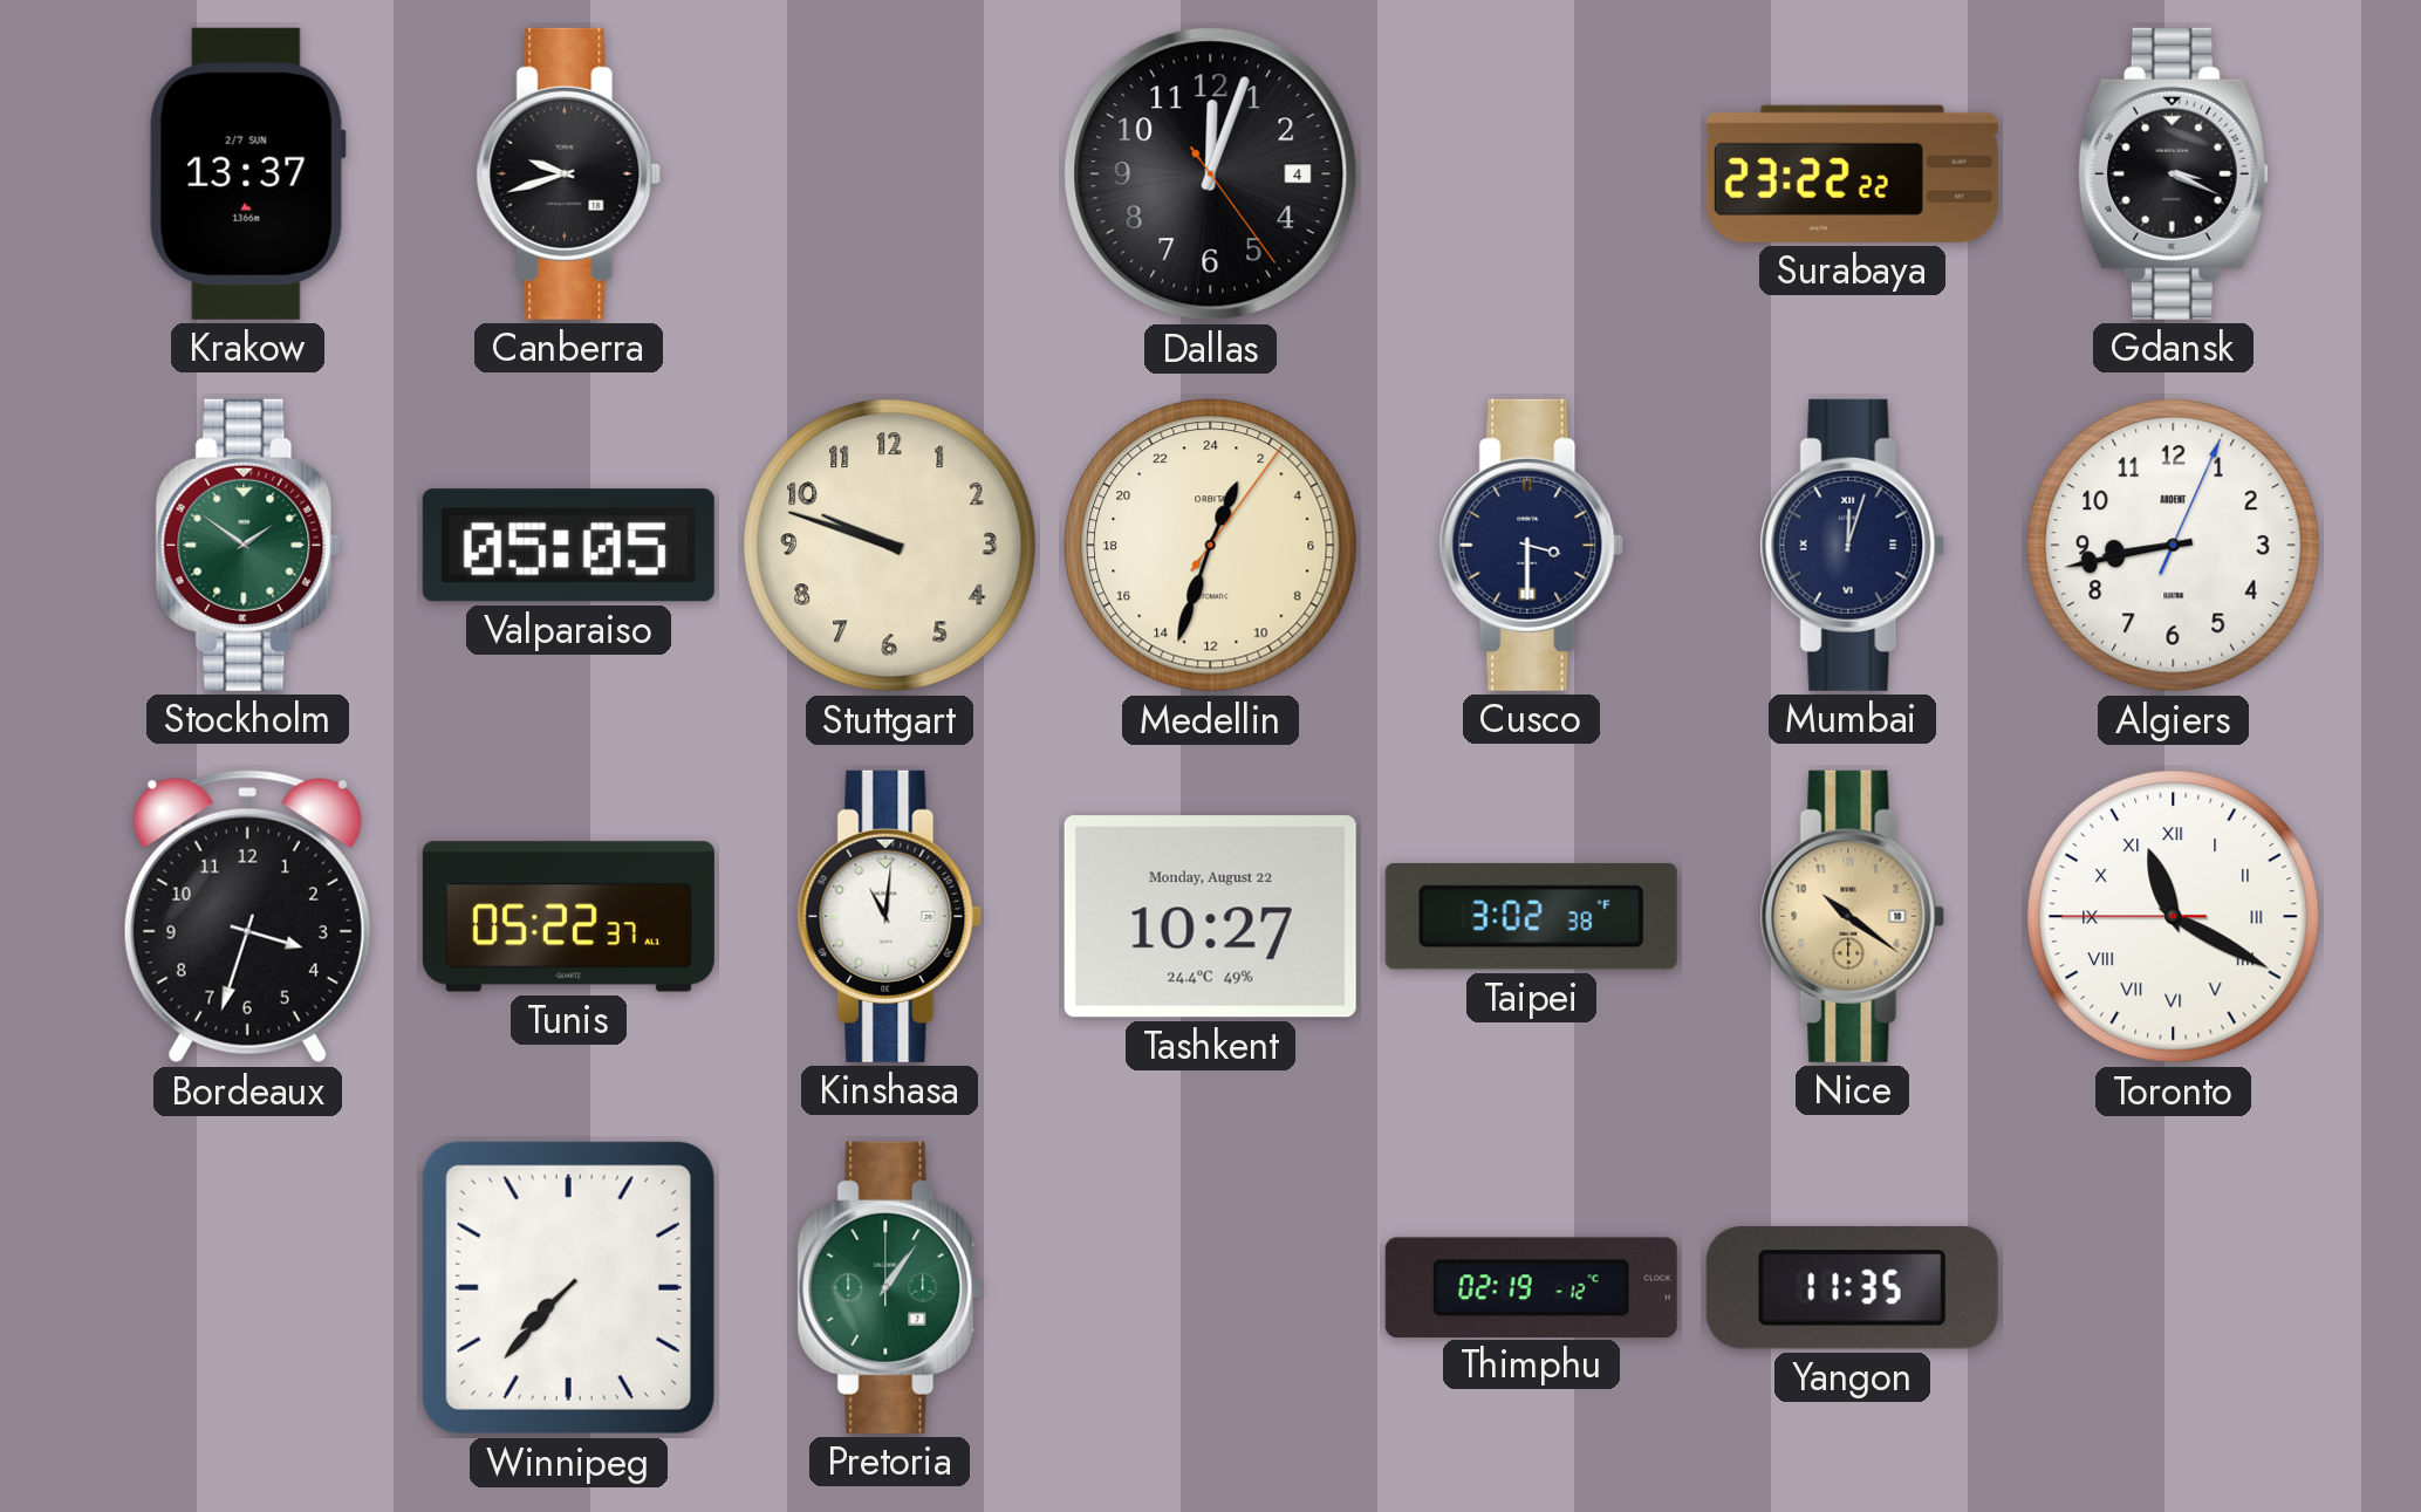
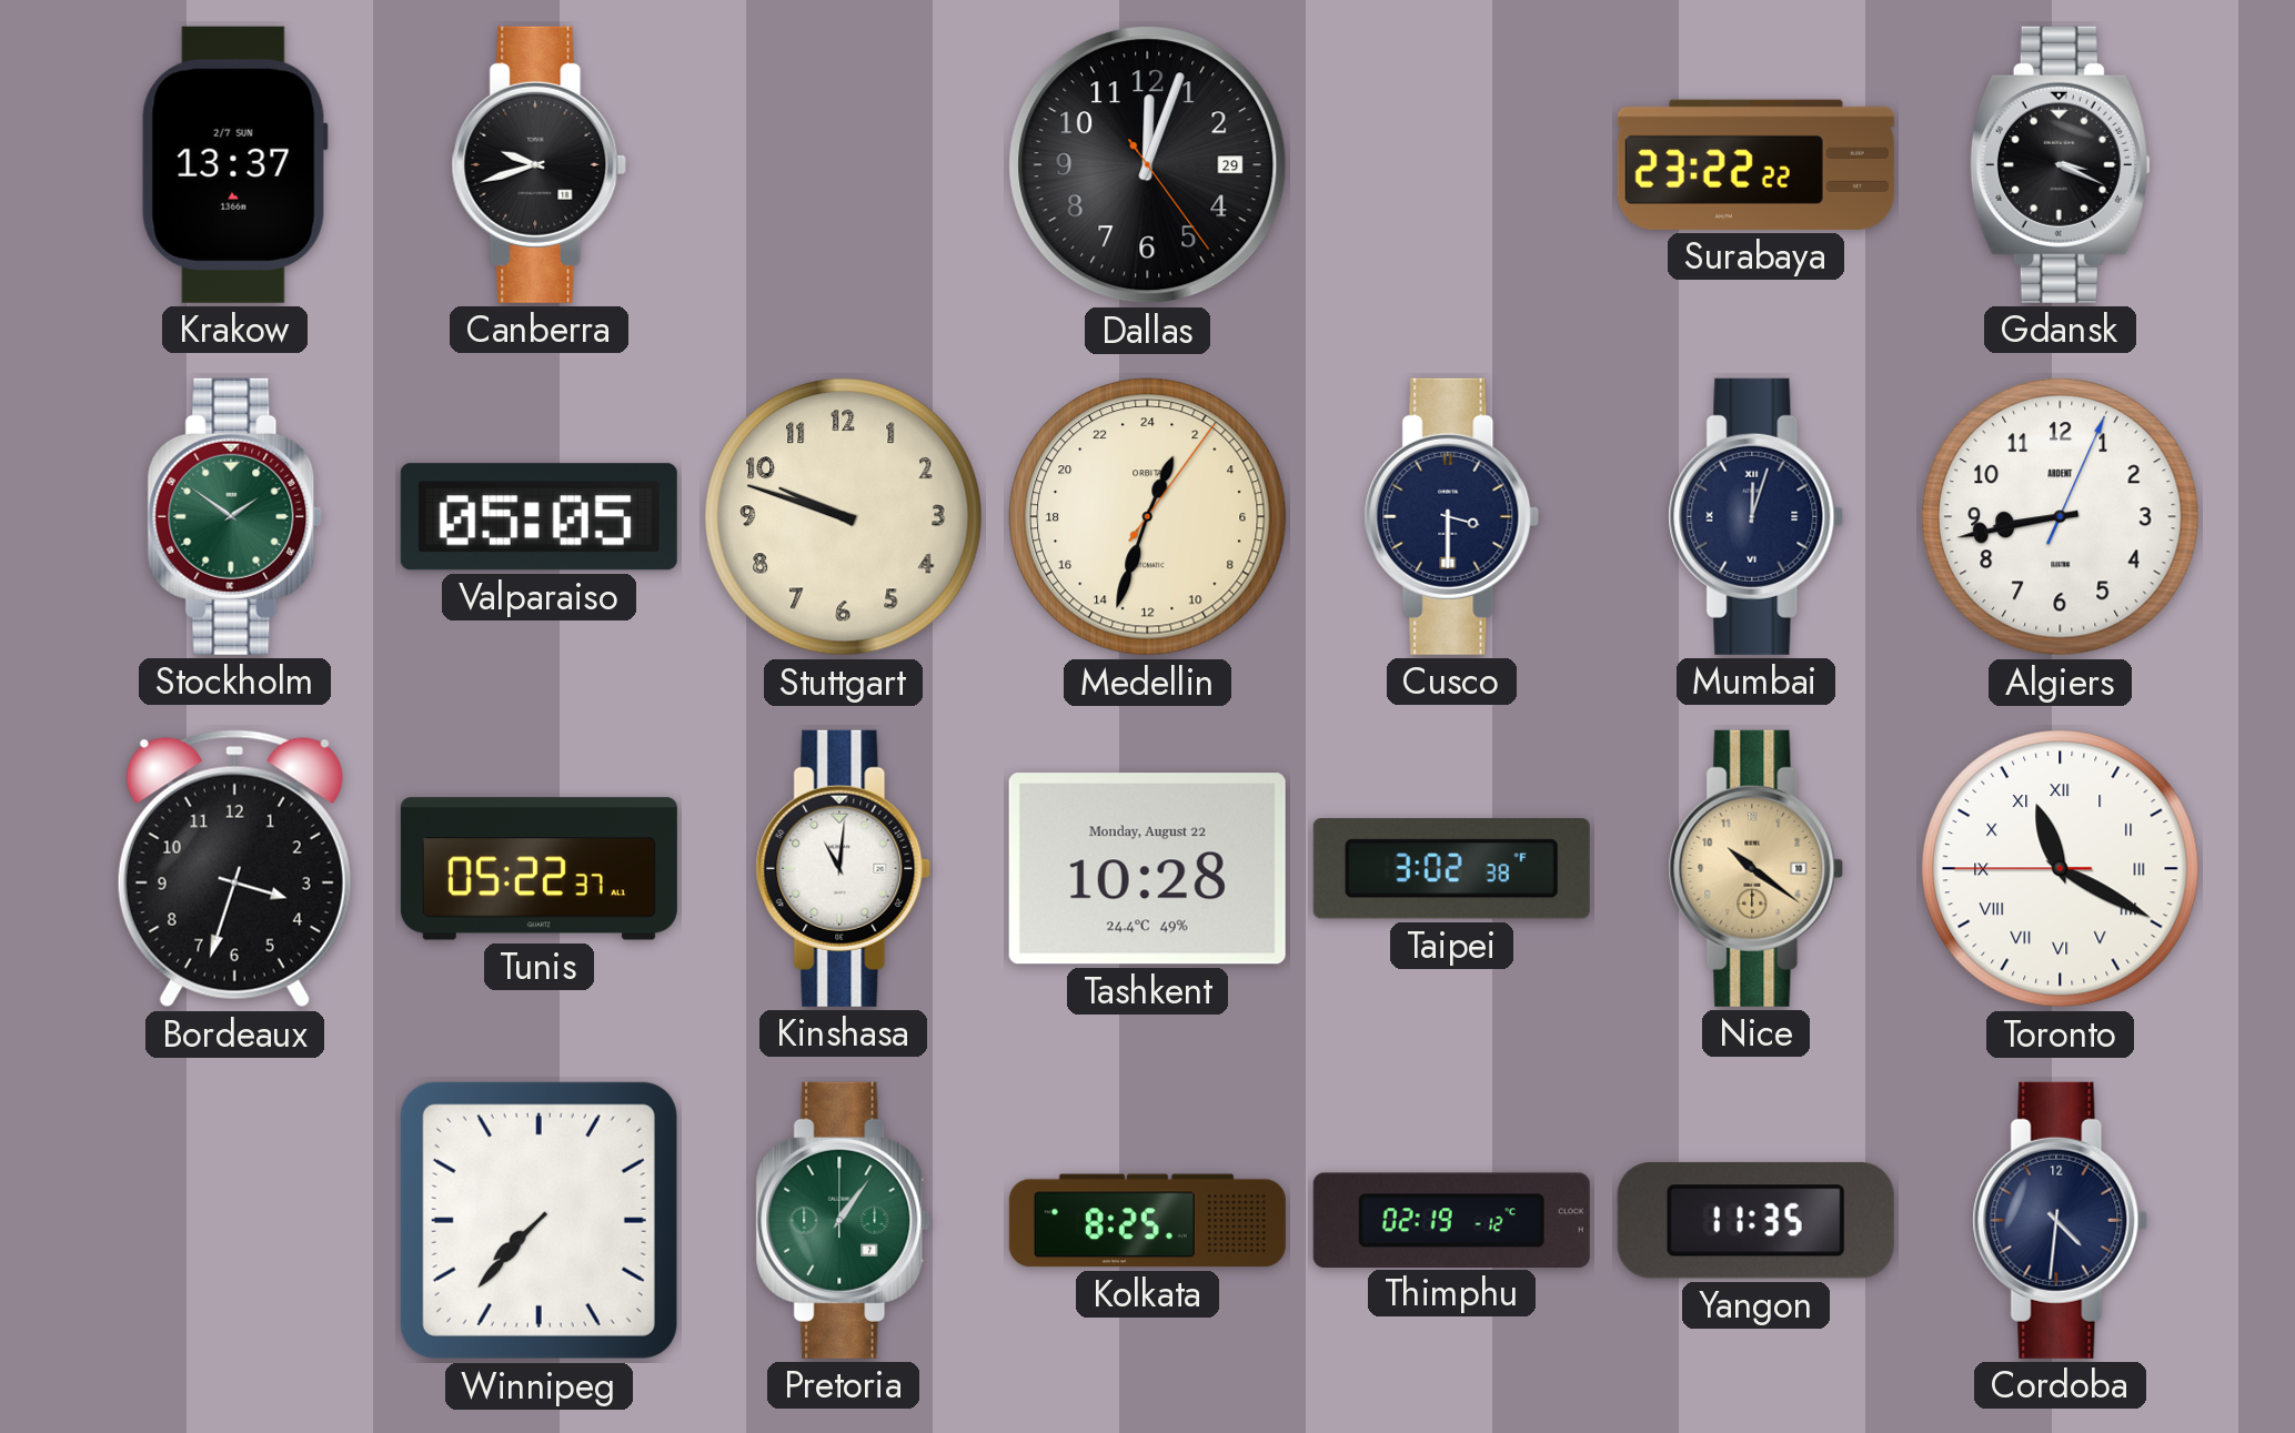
Dallas date: 4 -> 29 (1148, 165)
Tashkent: 10:27 -> 10:28 (1147, 869)
Kolkata: none -> 8:25 (1147, 1221)
Cordoba: none -> 4:31 (2061, 1220)
